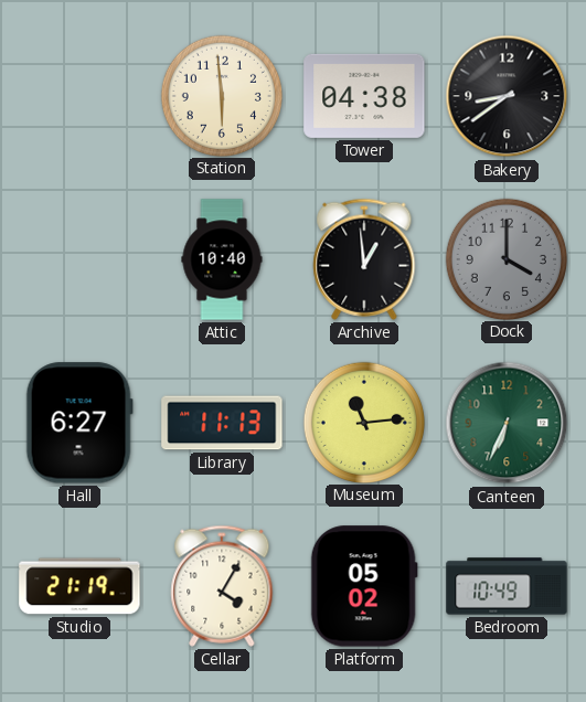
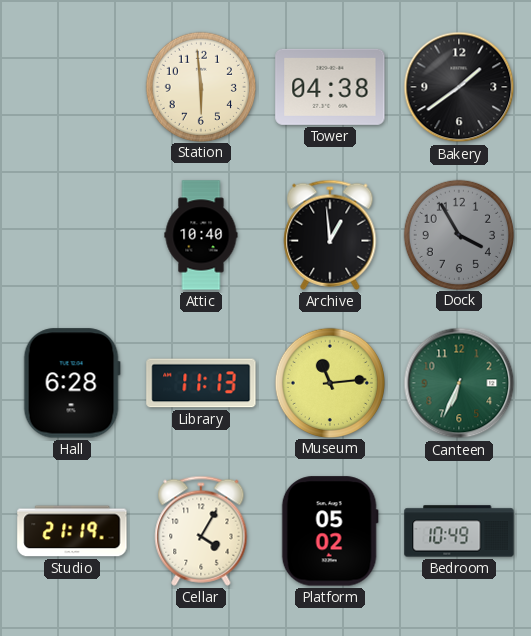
Bakery: 8:39 -> 1:39 (459, 87)
Dock: 4:00 -> 3:55 (458, 234)
Hall: 6:27 -> 6:28 (72, 383)
